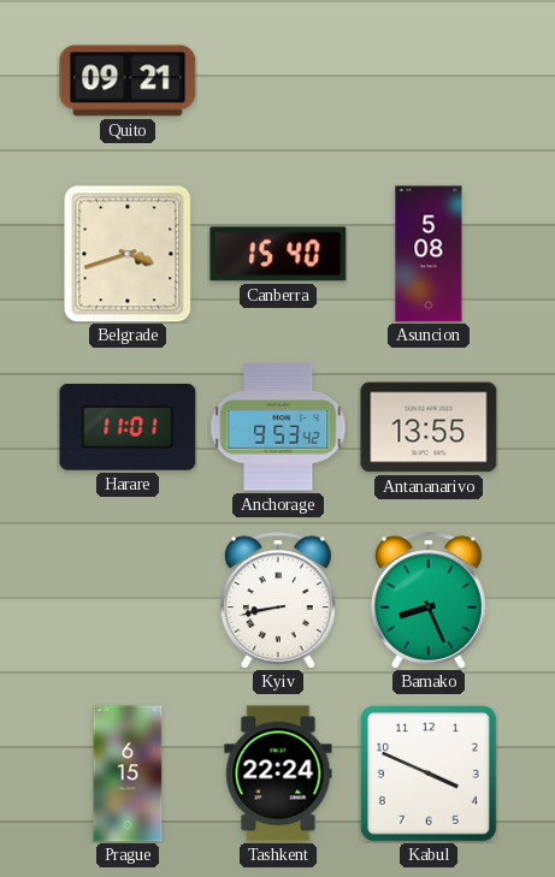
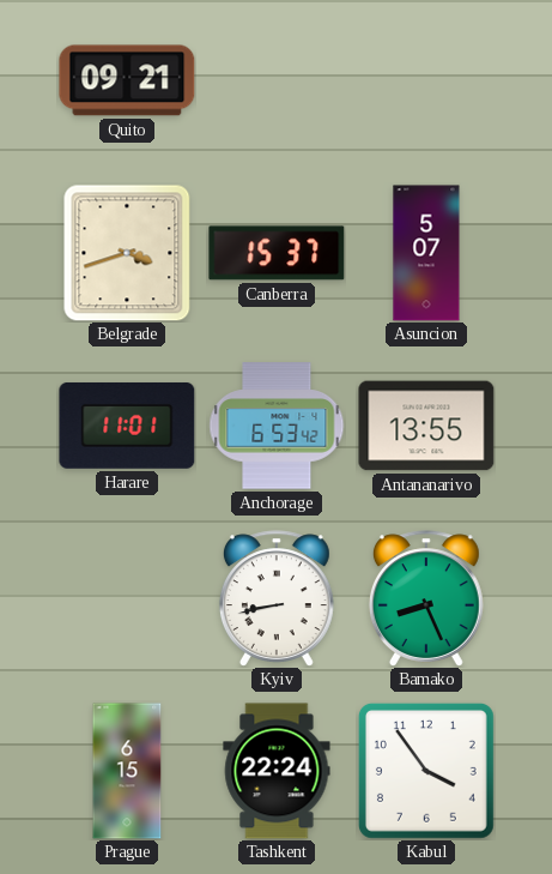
Canberra: 15:40 -> 15:37 (277, 253)
Asuncion: 5:08 -> 5:07 (426, 253)
Anchorage: 9:53 -> 6:53 (277, 426)
Kabul: 3:49 -> 3:54 (426, 771)
